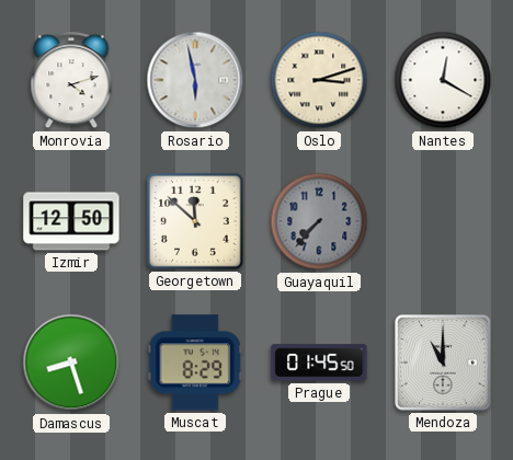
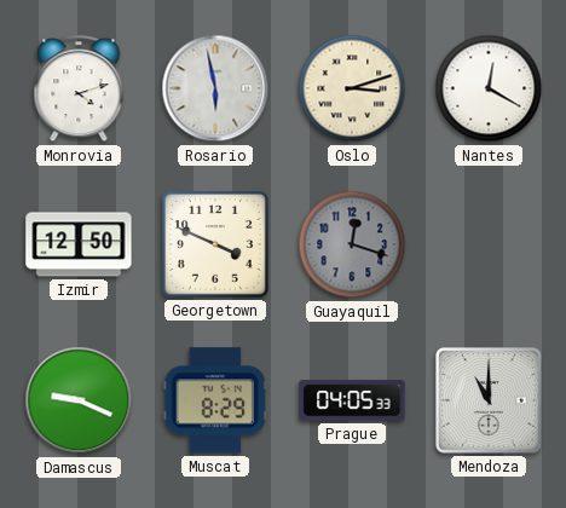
Georgetown: 11:52 -> 3:49 (216, 246)
Guayaquil: 7:37 -> 12:18 (352, 244)
Damascus: 8:27 -> 9:19 (79, 400)
Prague: 01:45 -> 04:05 (352, 400)
